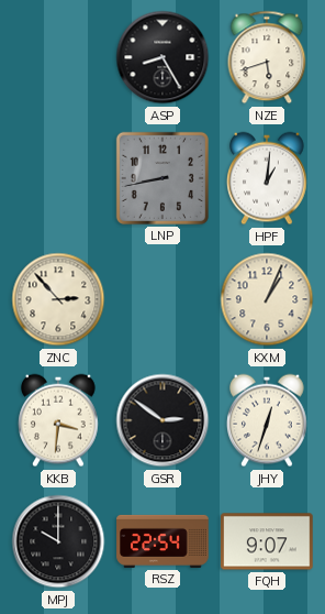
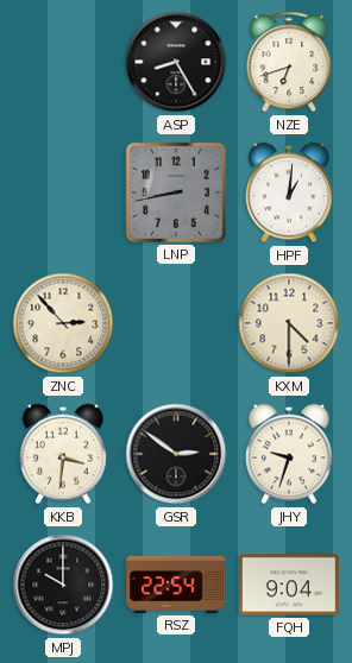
NZE: 5:42 -> 6:42 (289, 62)
KXM: 1:04 -> 4:30 (289, 323)
JHY: 12:33 -> 9:33 (290, 454)
FQH: 9:07 -> 9:04 (289, 585)
